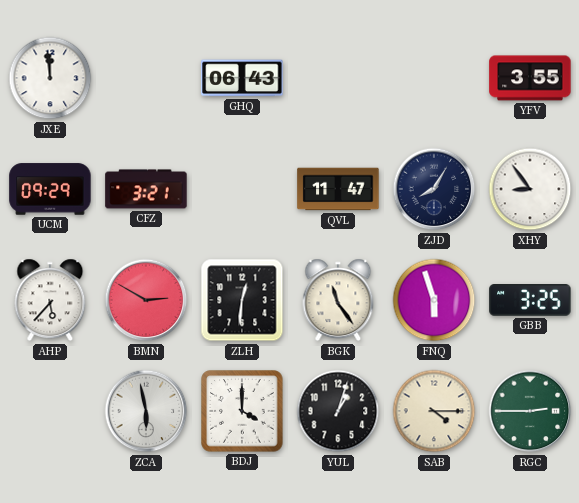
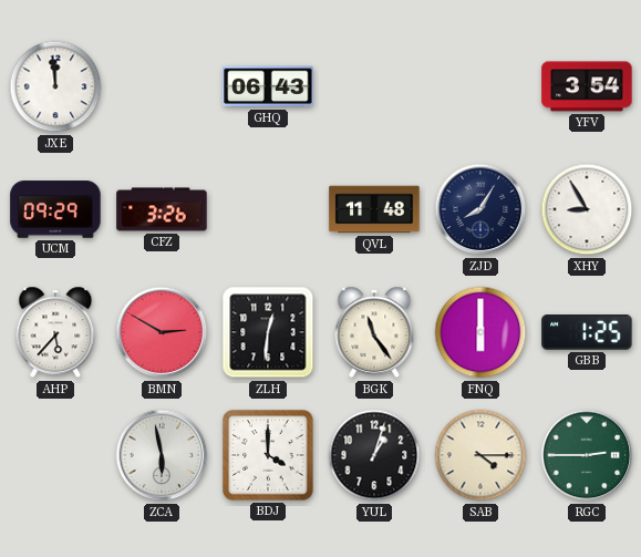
YFV: 3:55 -> 3:54 (587, 86)
CFZ: 3:21 -> 3:26 (162, 209)
QVL: 11:47 -> 11:48 (374, 209)
XHY: 8:54 -> 8:55 (587, 209)
FNQ: 5:57 -> 6:00 (480, 332)
GBB: 3:25 -> 1:25 (587, 333)
